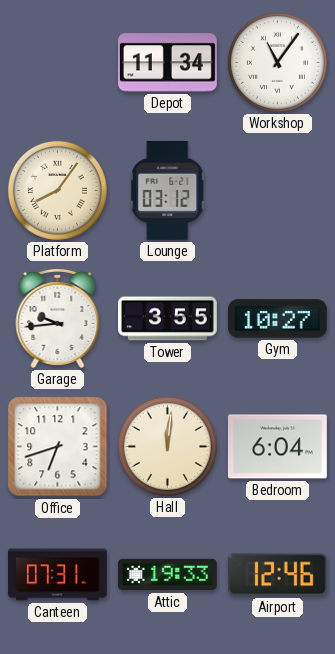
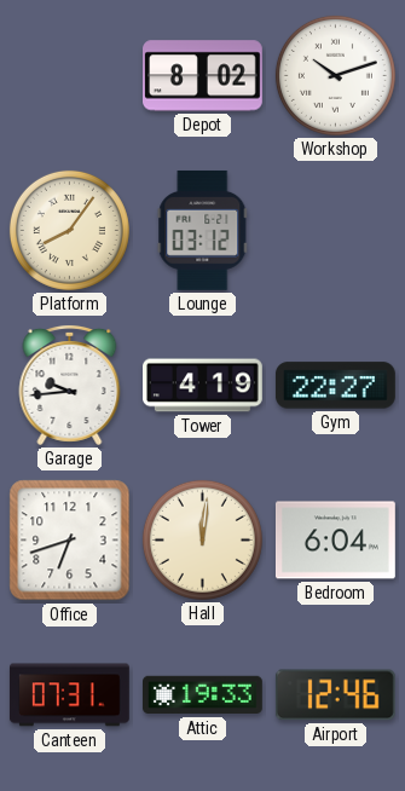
Depot: 11:34 -> 8:02 (203, 76)
Workshop: 11:06 -> 10:12 (335, 75)
Tower: 3:55 -> 4:19 (203, 386)
Gym: 10:27 -> 22:27 (335, 386)
